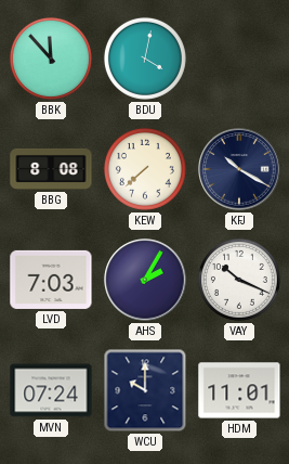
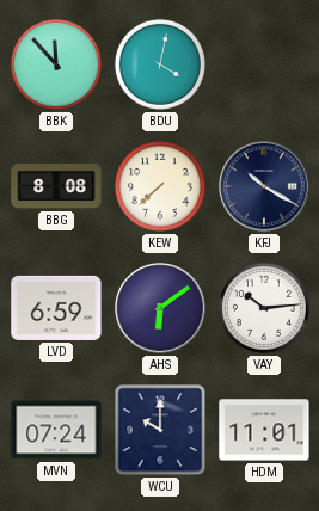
LVD: 7:03 -> 6:59 (56, 308)
AHS: 2:05 -> 6:09 (160, 308)
VAY: 10:19 -> 10:14 (264, 308)
